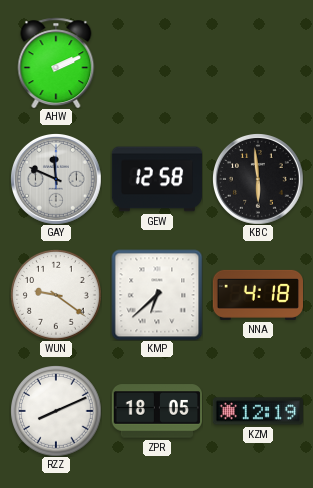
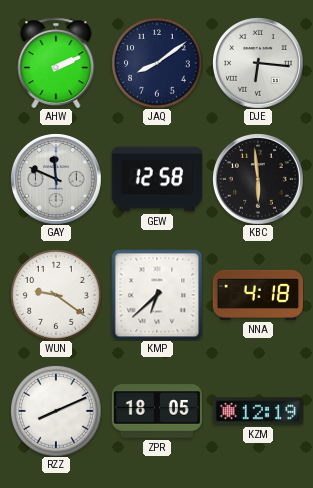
JAQ: none -> 8:09 (157, 63)
DJE: none -> 6:16 (258, 63)
